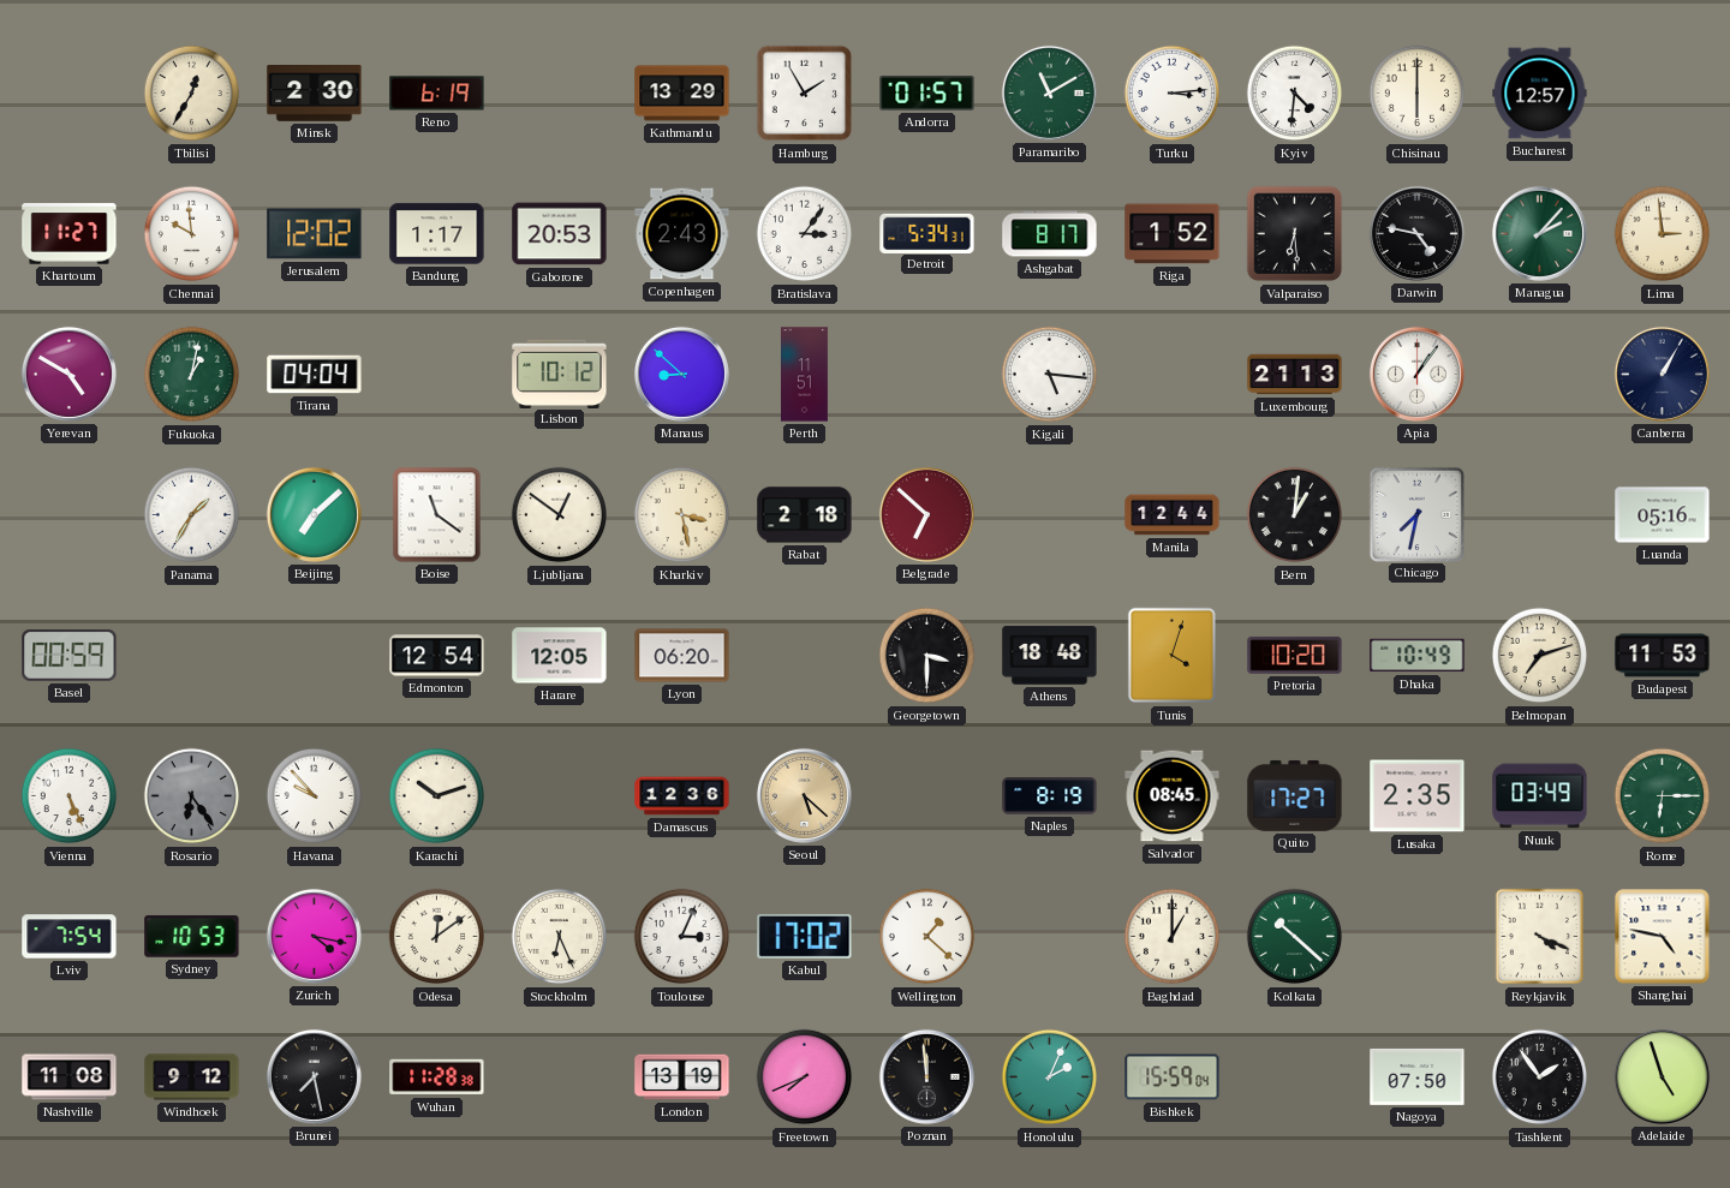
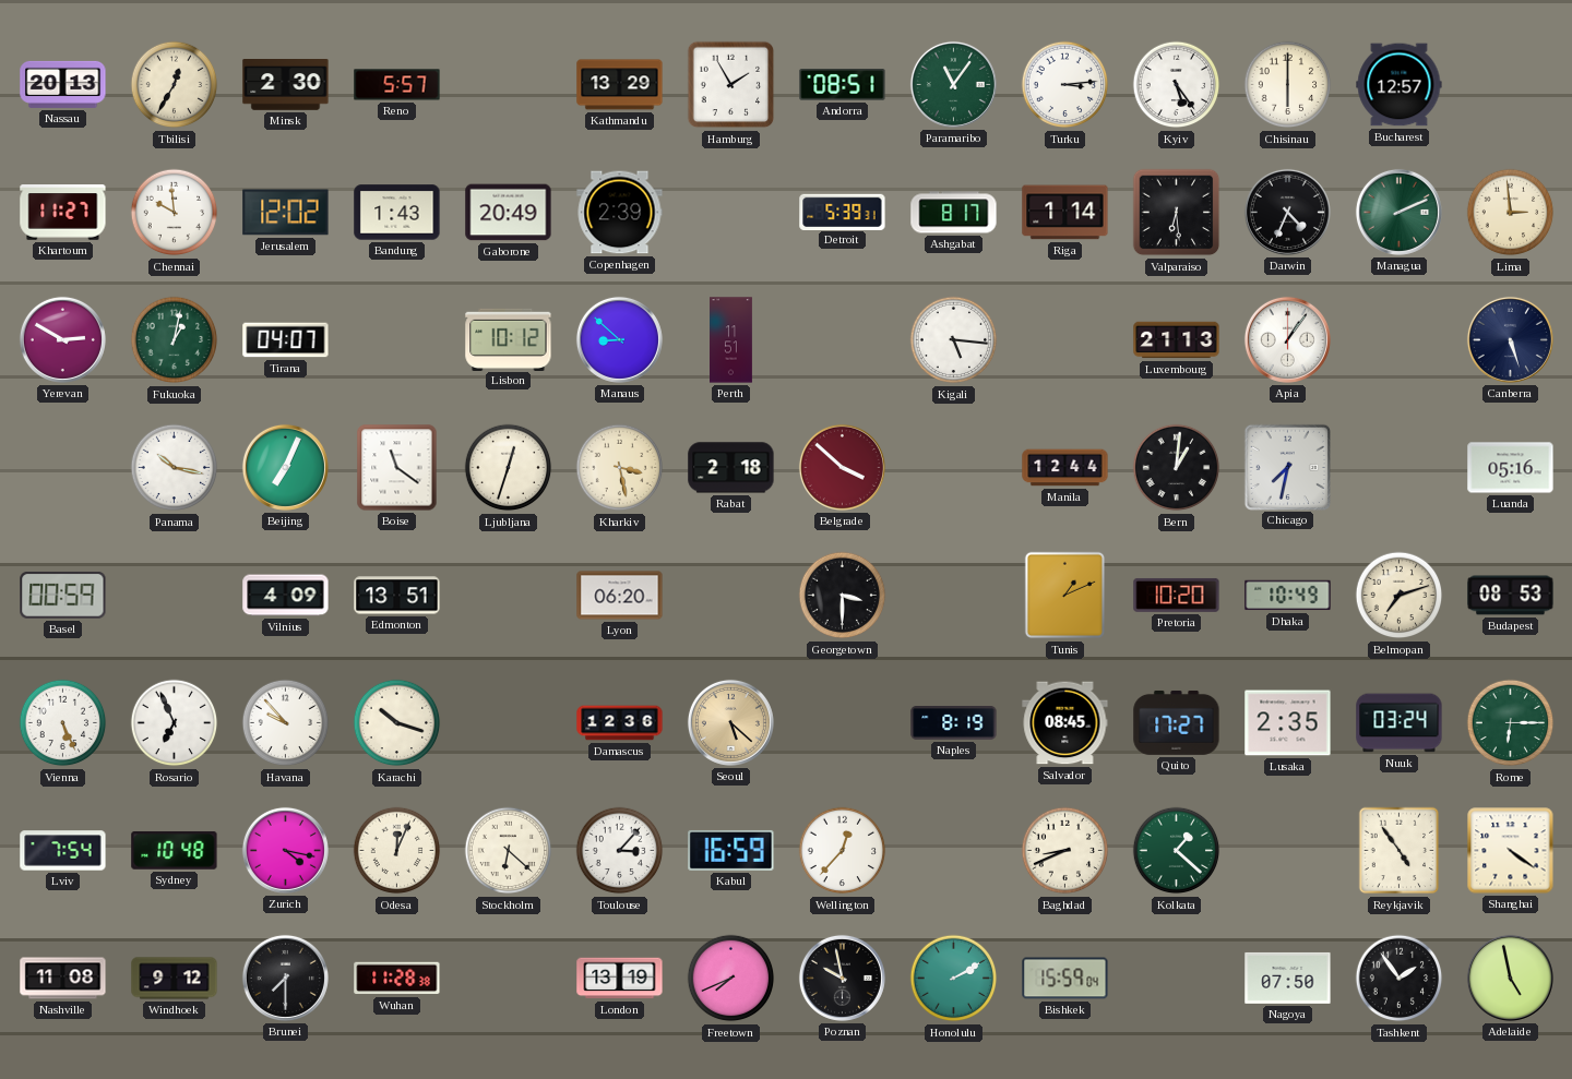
Nassau: none -> 20:13 (63, 84)
Reno: 6:19 -> 5:57 (397, 85)
Andorra: 01:57 -> 08:51 (843, 85)
Paramaribo: 11:10 -> 11:06 (953, 84)
Kyiv: 4:31 -> 5:24 (1177, 85)
Bandung: 1:17 -> 1:43 (397, 213)
Gaborone: 20:53 -> 20:49 (509, 213)
Copenhagen: 2:43 -> 2:39 (620, 213)
Bratislava: 3:06 -> none (805, 234)
Detroit: 5:34 -> 5:39 (843, 212)
Riga: 1:52 -> 1:14 (1065, 213)
Darwin: 4:47 -> 4:34 (1287, 212)
Managua: 2:07 -> 2:11 (1398, 212)
Yerevan: 4:50 -> 2:50 (62, 339)
Tirana: 04:04 -> 04:07 (286, 340)
Canberra: 1:05 -> 5:27 (1510, 339)
Panama: 1:35 -> 10:17 (175, 468)
Beijing: 7:08 -> 7:04 (285, 467)
Ljubljana: 12:51 -> 12:33 (509, 468)
Belgrade: 6:52 -> 3:52 (842, 467)
Vilnius: none -> 4:09 (286, 596)
Edmonton: 12:54 -> 13:51 (397, 596)
Harare: 12:05 -> none (560, 656)
Athens: 18:48 -> none (1050, 656)
Tunis: 4:03 -> 1:11 (1065, 596)
Budapest: 11:53 -> 08:53 (1511, 596)
Rosario: 6:24 -> 6:56 (175, 723)
Rosario dial: grey -> white (175, 723)
Karachi: 10:12 -> 10:18 (397, 723)
Nuuk: 03:49 -> 03:24 (1400, 723)
Sydney: 10:53 -> 10:48 (175, 851)
Odesa: 12:09 -> 12:04 (397, 851)
Stockholm: 6:26 -> 6:22 (509, 851)
Toulouse: 3:04 -> 3:07 (620, 851)
Kabul: 17:02 -> 16:59 (731, 850)
Wellington: 1:22 -> 12:37 (843, 851)
Baghdad: 1:00 -> 8:41 (1065, 851)
Kolkata: 10:22 -> 1:22 (1177, 851)
Reykjavik: 4:19 -> 4:54 (1400, 851)
Shanghai: 4:47 -> 4:21 (1511, 851)
Brunei: 7:28 -> 7:30 (285, 978)
Poznan: 11:59 -> 9:58 (842, 978)
Honolulu: 2:04 -> 2:10 (954, 979)
Adelaide: 4:57 -> 4:58 (1510, 978)
